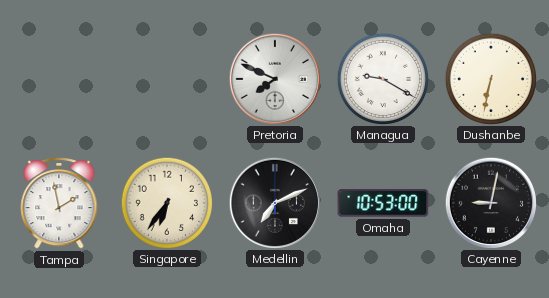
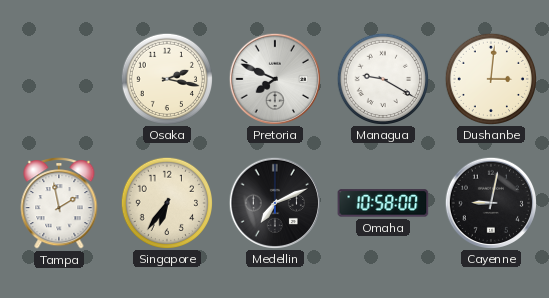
Osaka: none -> 2:17 (166, 78)
Dushanbe: 6:32 -> 3:01 (490, 78)
Omaha: 10:53 -> 10:58 (383, 203)
